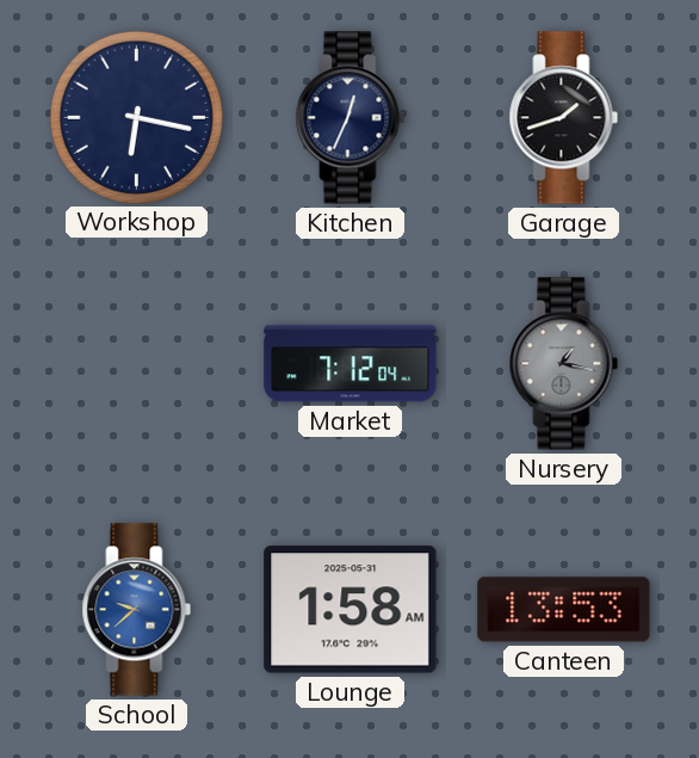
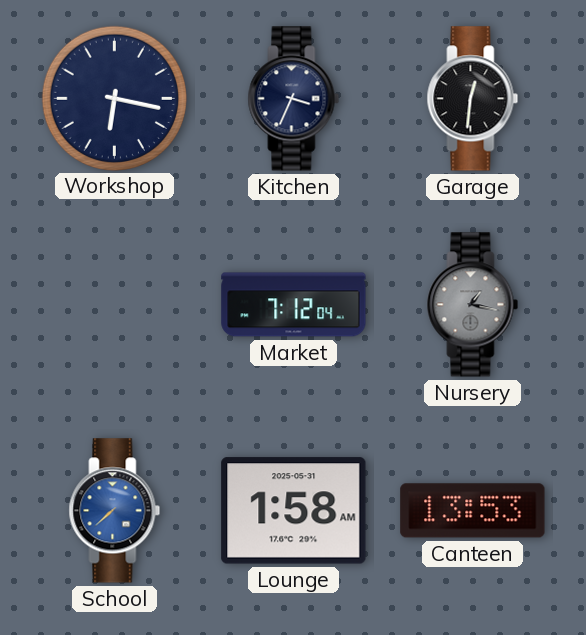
Kitchen: 12:34 -> 3:34 (294, 99)
Garage: 1:42 -> 12:31 (473, 99)
School: 9:38 -> 7:38 (115, 511)
